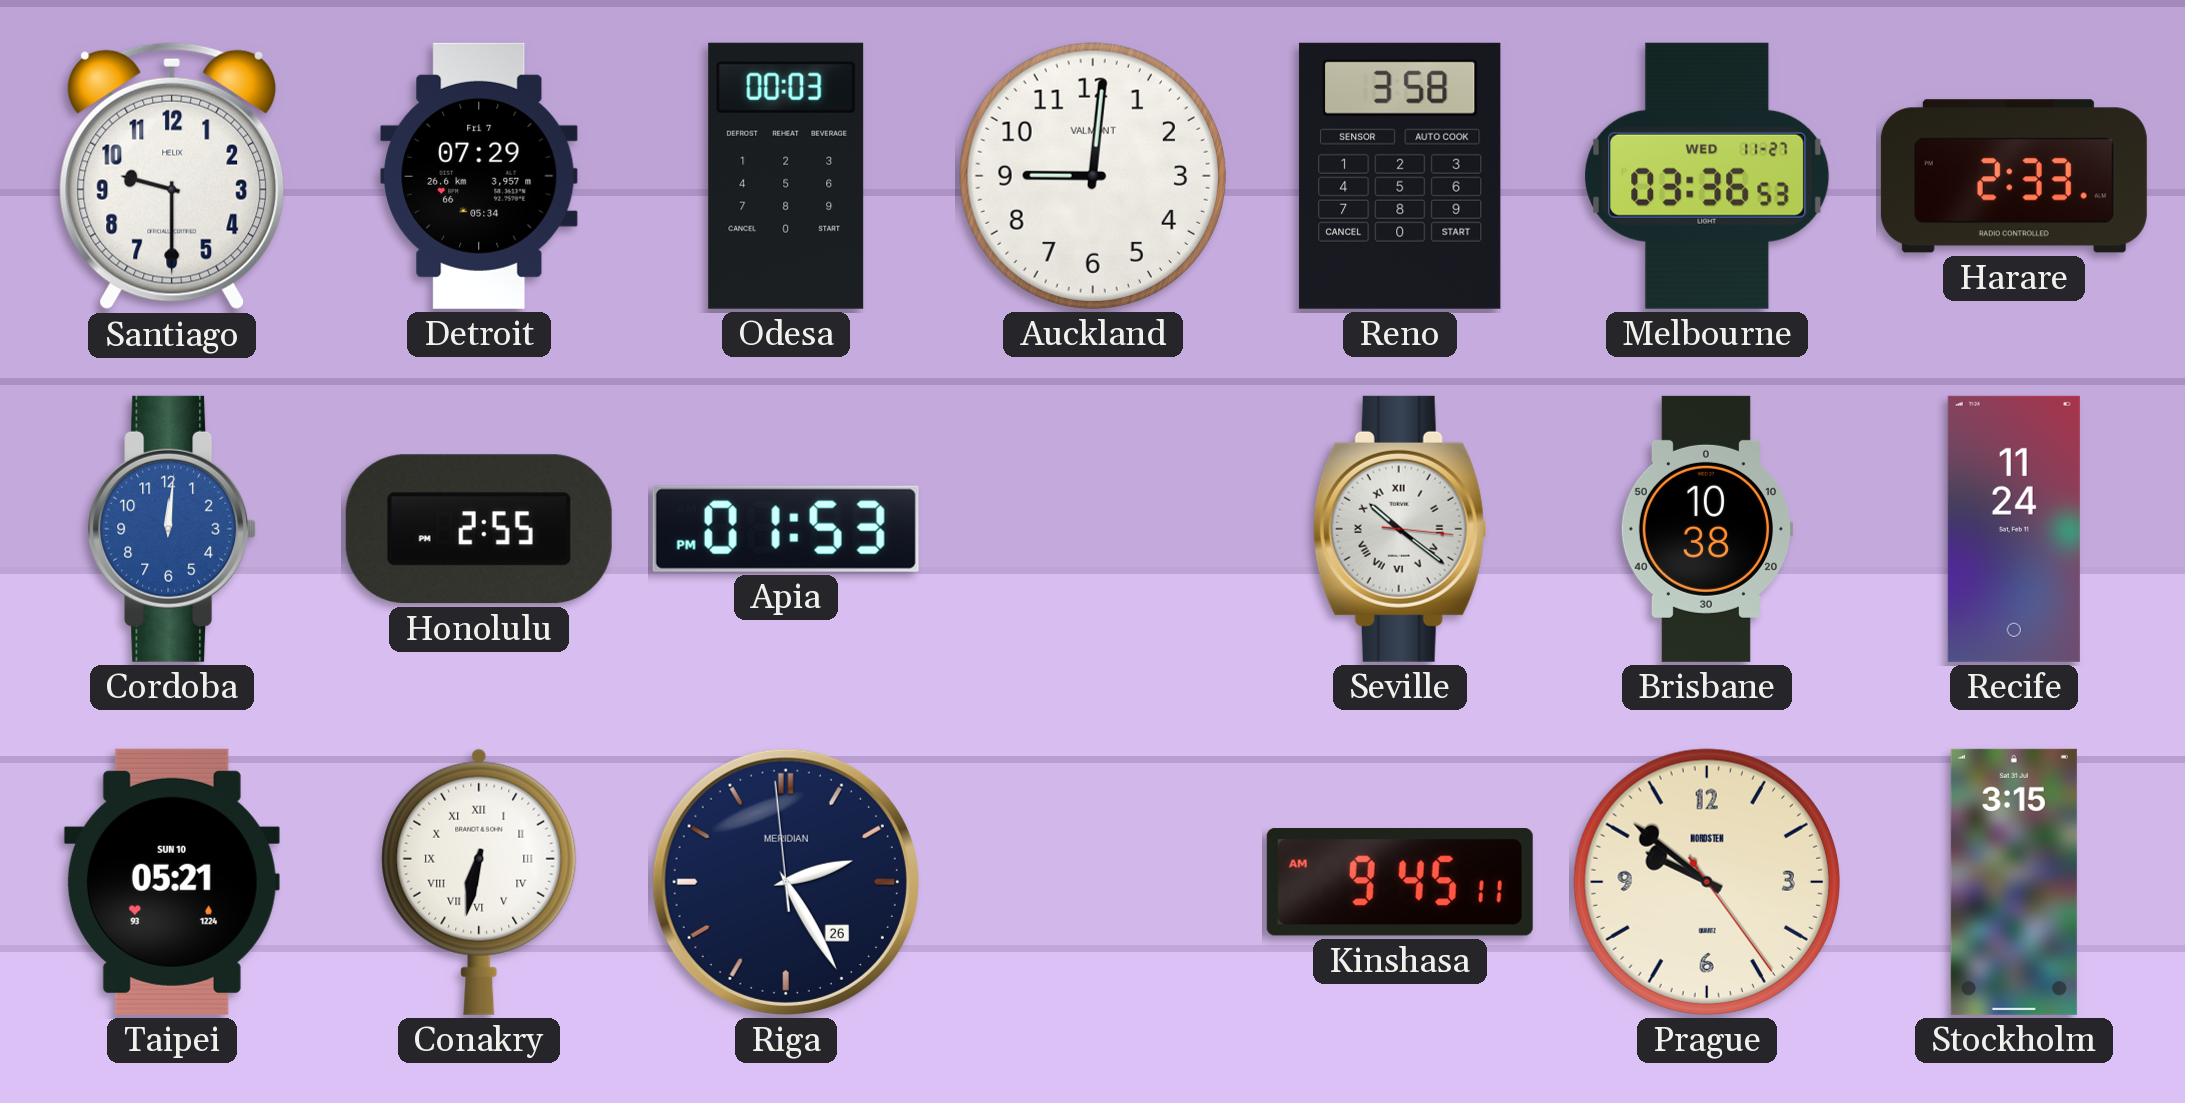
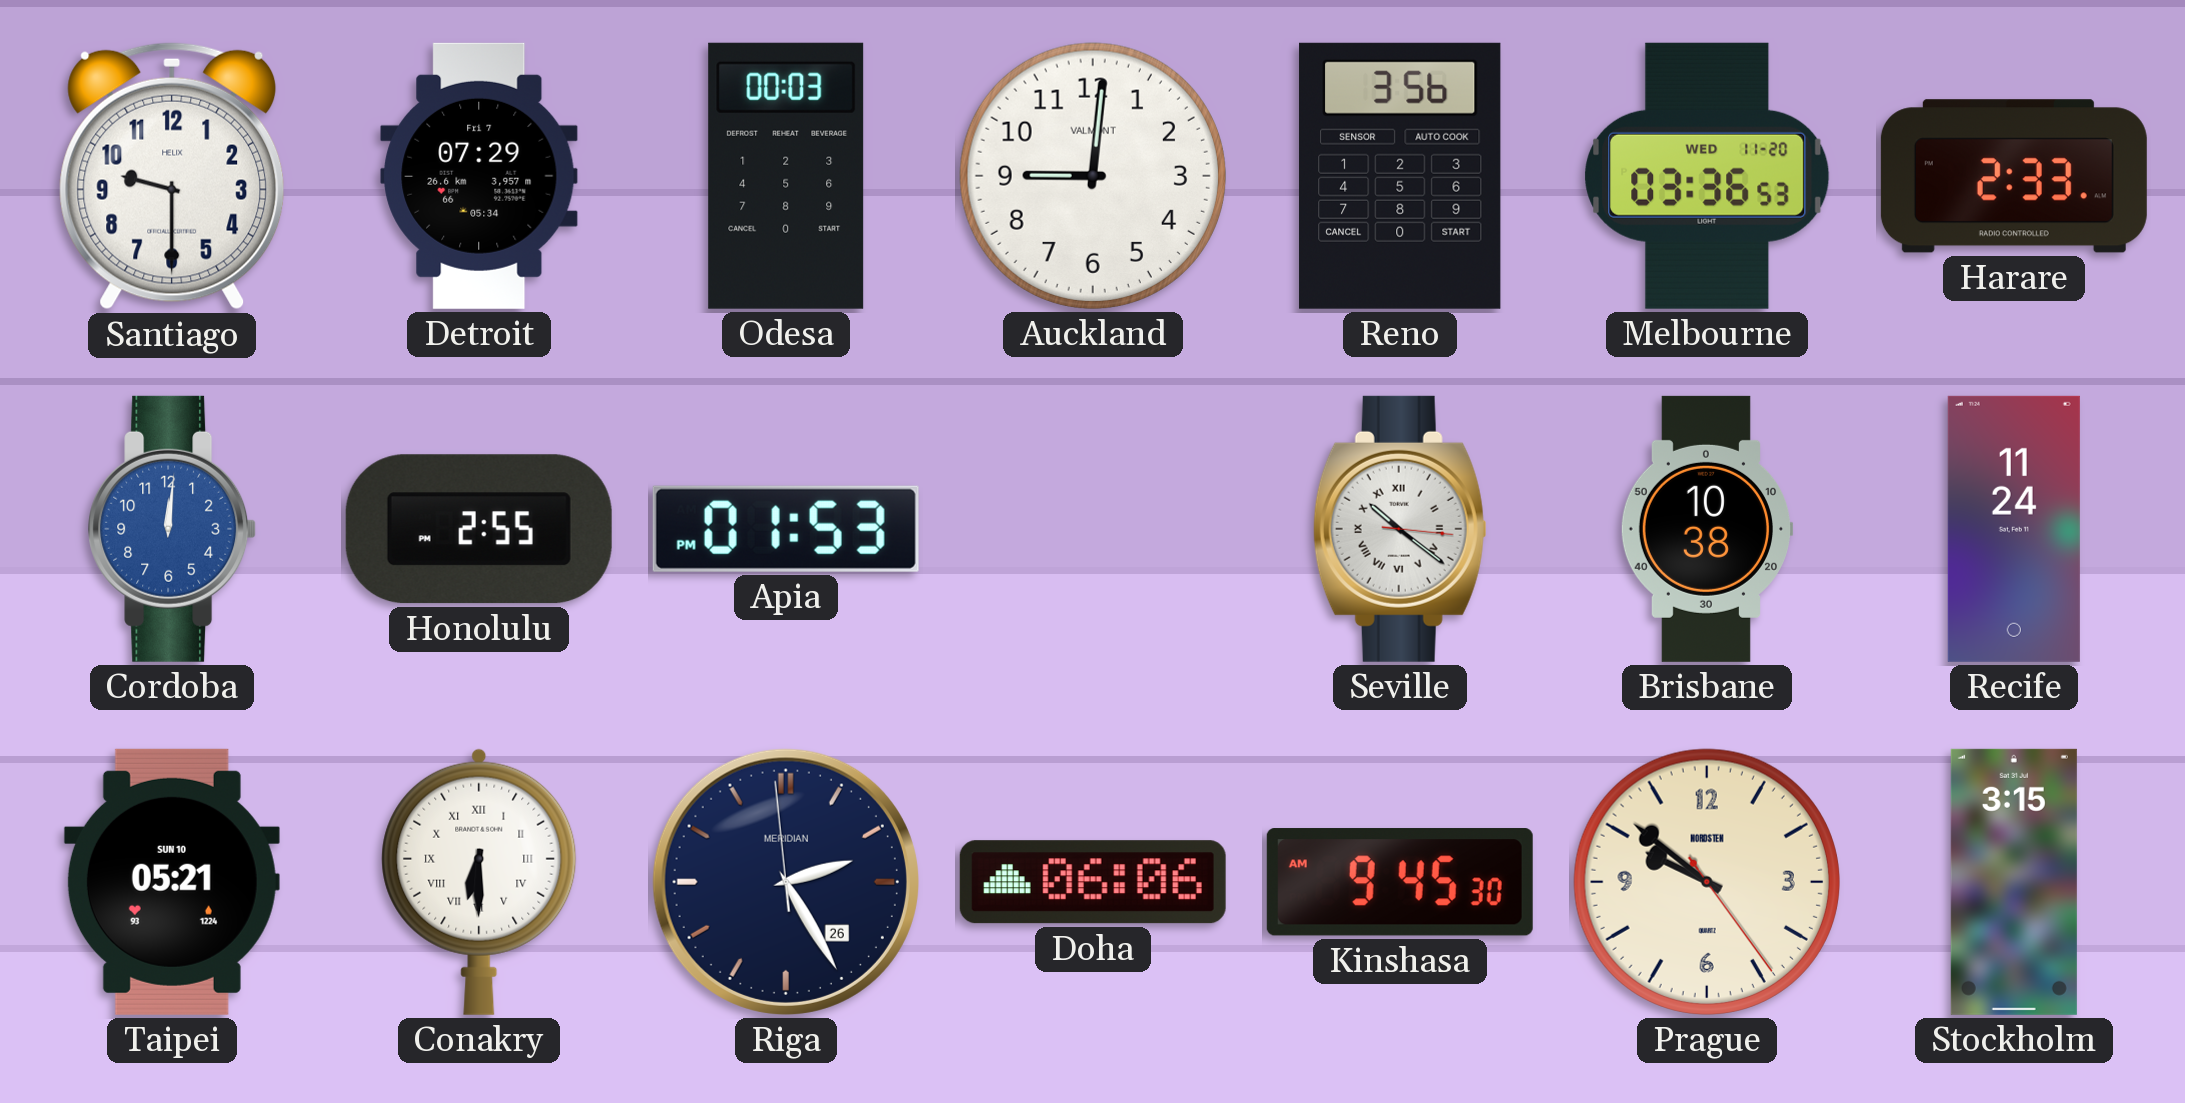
Reno: 3:58 -> 3:56 (1400, 176)
Melbourne date: WED 11-27 -> WED 11-20 (1707, 176)
Conakry: 6:32 -> 6:30 (479, 882)
Doha: none -> 06:06 (1093, 882)
Kinshasa: 9:45:11 AM -> 9:45:30 AM (1400, 882)
